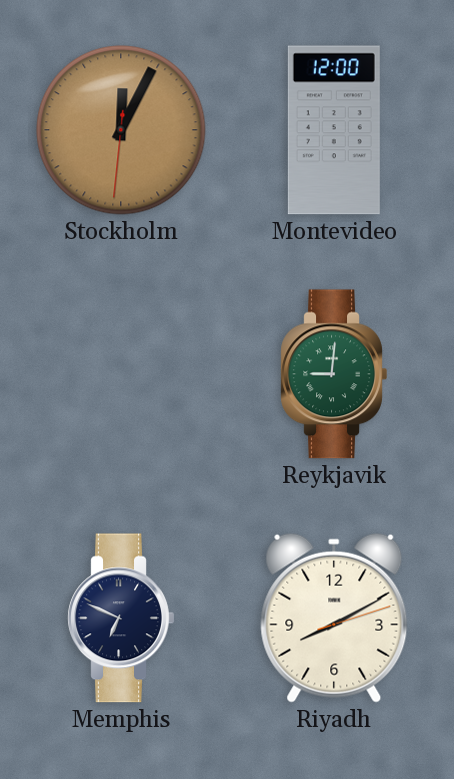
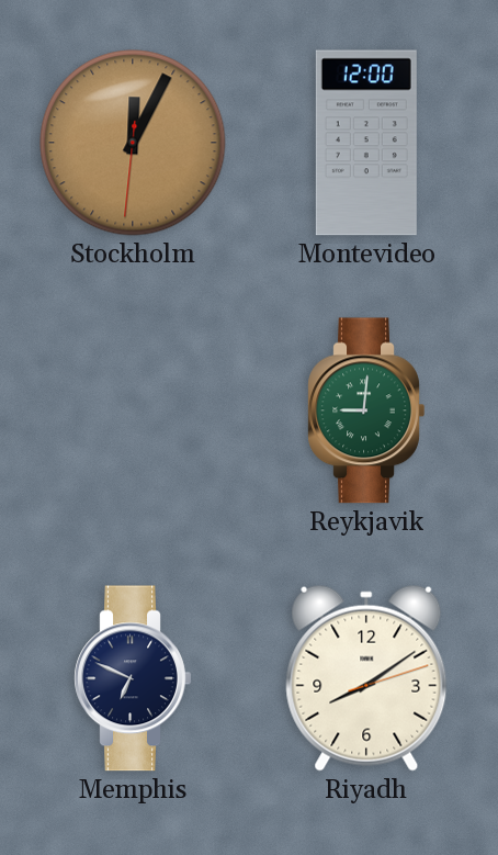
Riyadh: 8:10 -> 8:09 (366, 678)
